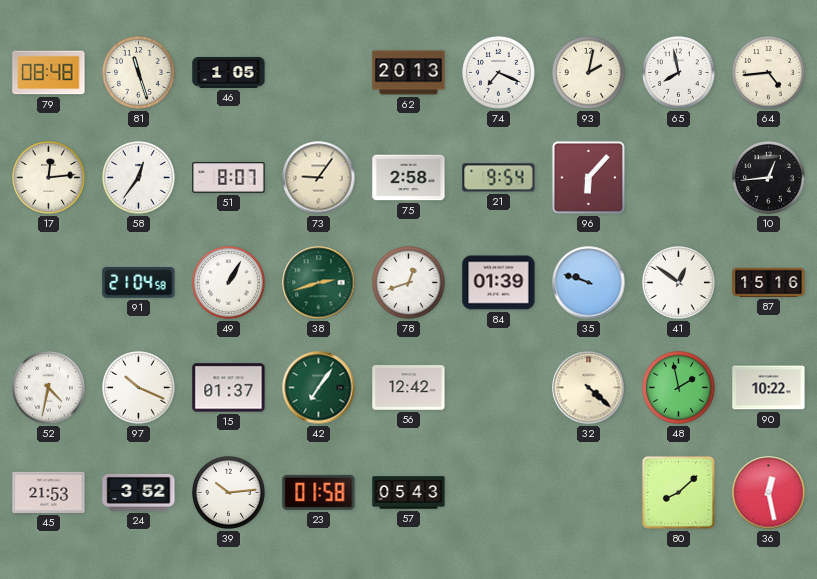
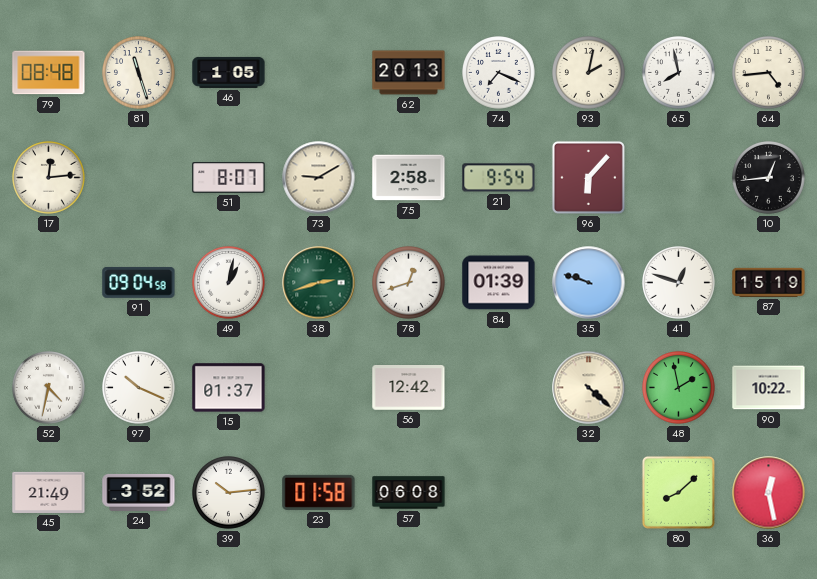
58: 12:36 -> none (139, 178)
73: 9:06 -> 9:10 (319, 178)
91: 21:04 -> 09:04 (139, 282)
49: 1:05 -> 1:02 (229, 283)
41: 12:51 -> 12:48 (679, 283)
87: 15:16 -> 15:19 (769, 282)
42: 7:06 -> none (319, 388)
45: 21:53 -> 21:49 (49, 492)
57: 05:43 -> 06:08 (409, 493)
